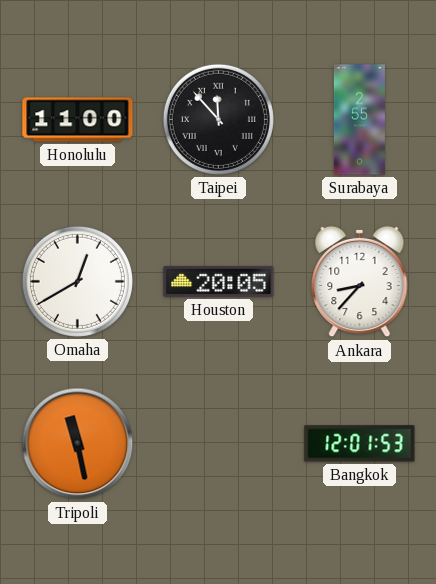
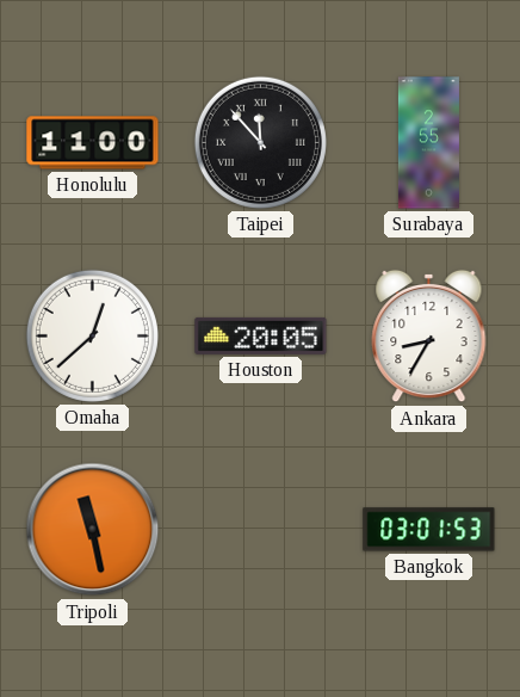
Omaha: 12:40 -> 12:38 (92, 335)
Ankara: 8:37 -> 8:35 (429, 337)
Bangkok: 12:01 -> 03:01 (429, 530)
